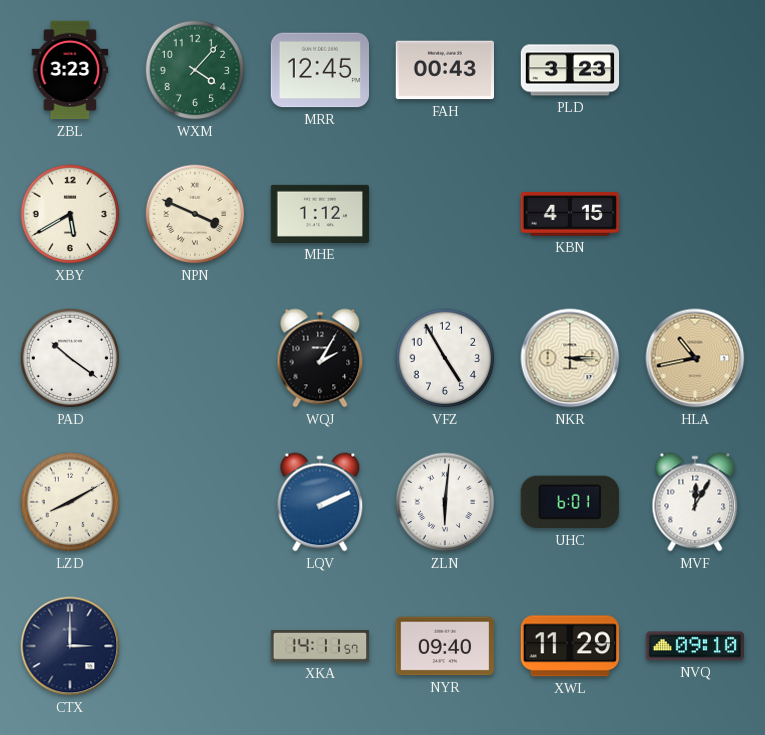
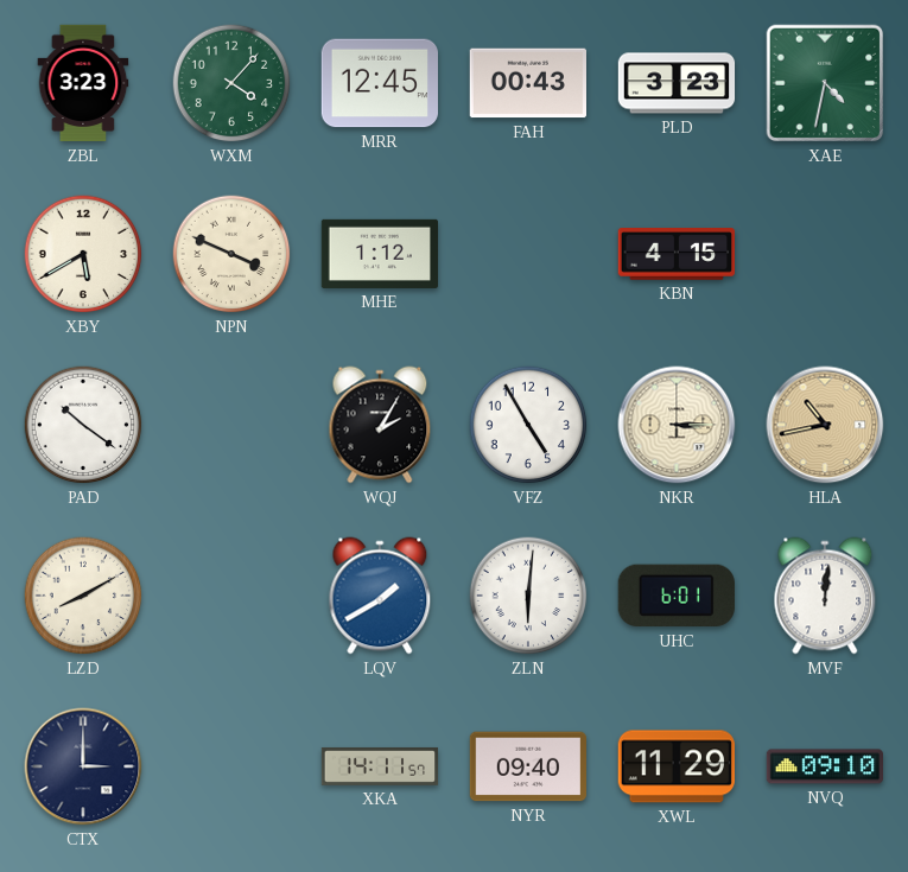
XAE: none -> 4:32 (825, 83)
LQV: 2:11 -> 1:40 (380, 596)
MVF: 12:05 -> 12:01 (825, 596)
